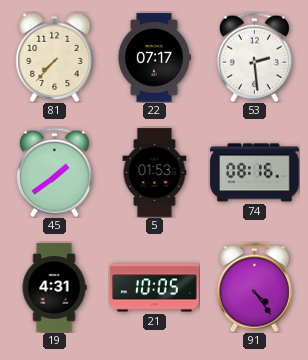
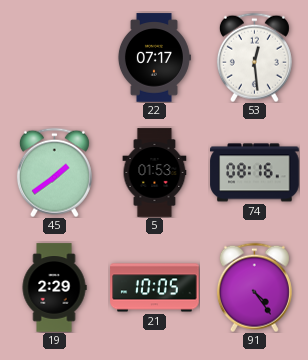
81: 7:37 -> none (55, 57)
53: 2:29 -> 12:29 (254, 57)
19: 4:31 -> 2:29 (54, 288)
